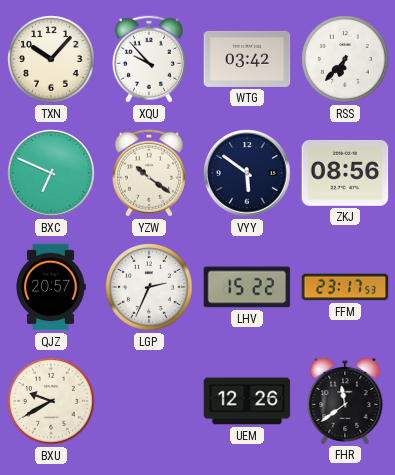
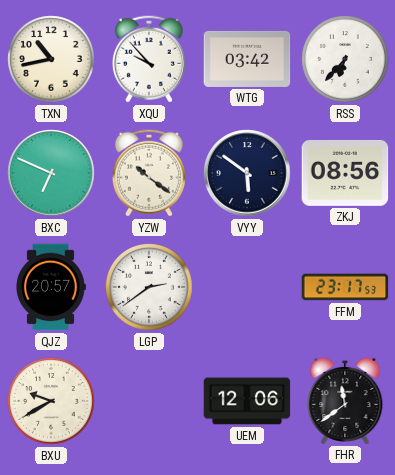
TXN: 10:07 -> 10:43 (51, 59)
LGP: 2:34 -> 2:39 (149, 287)
LHV: 15:22 -> none (247, 287)
UEM: 12:26 -> 12:06 (247, 401)
